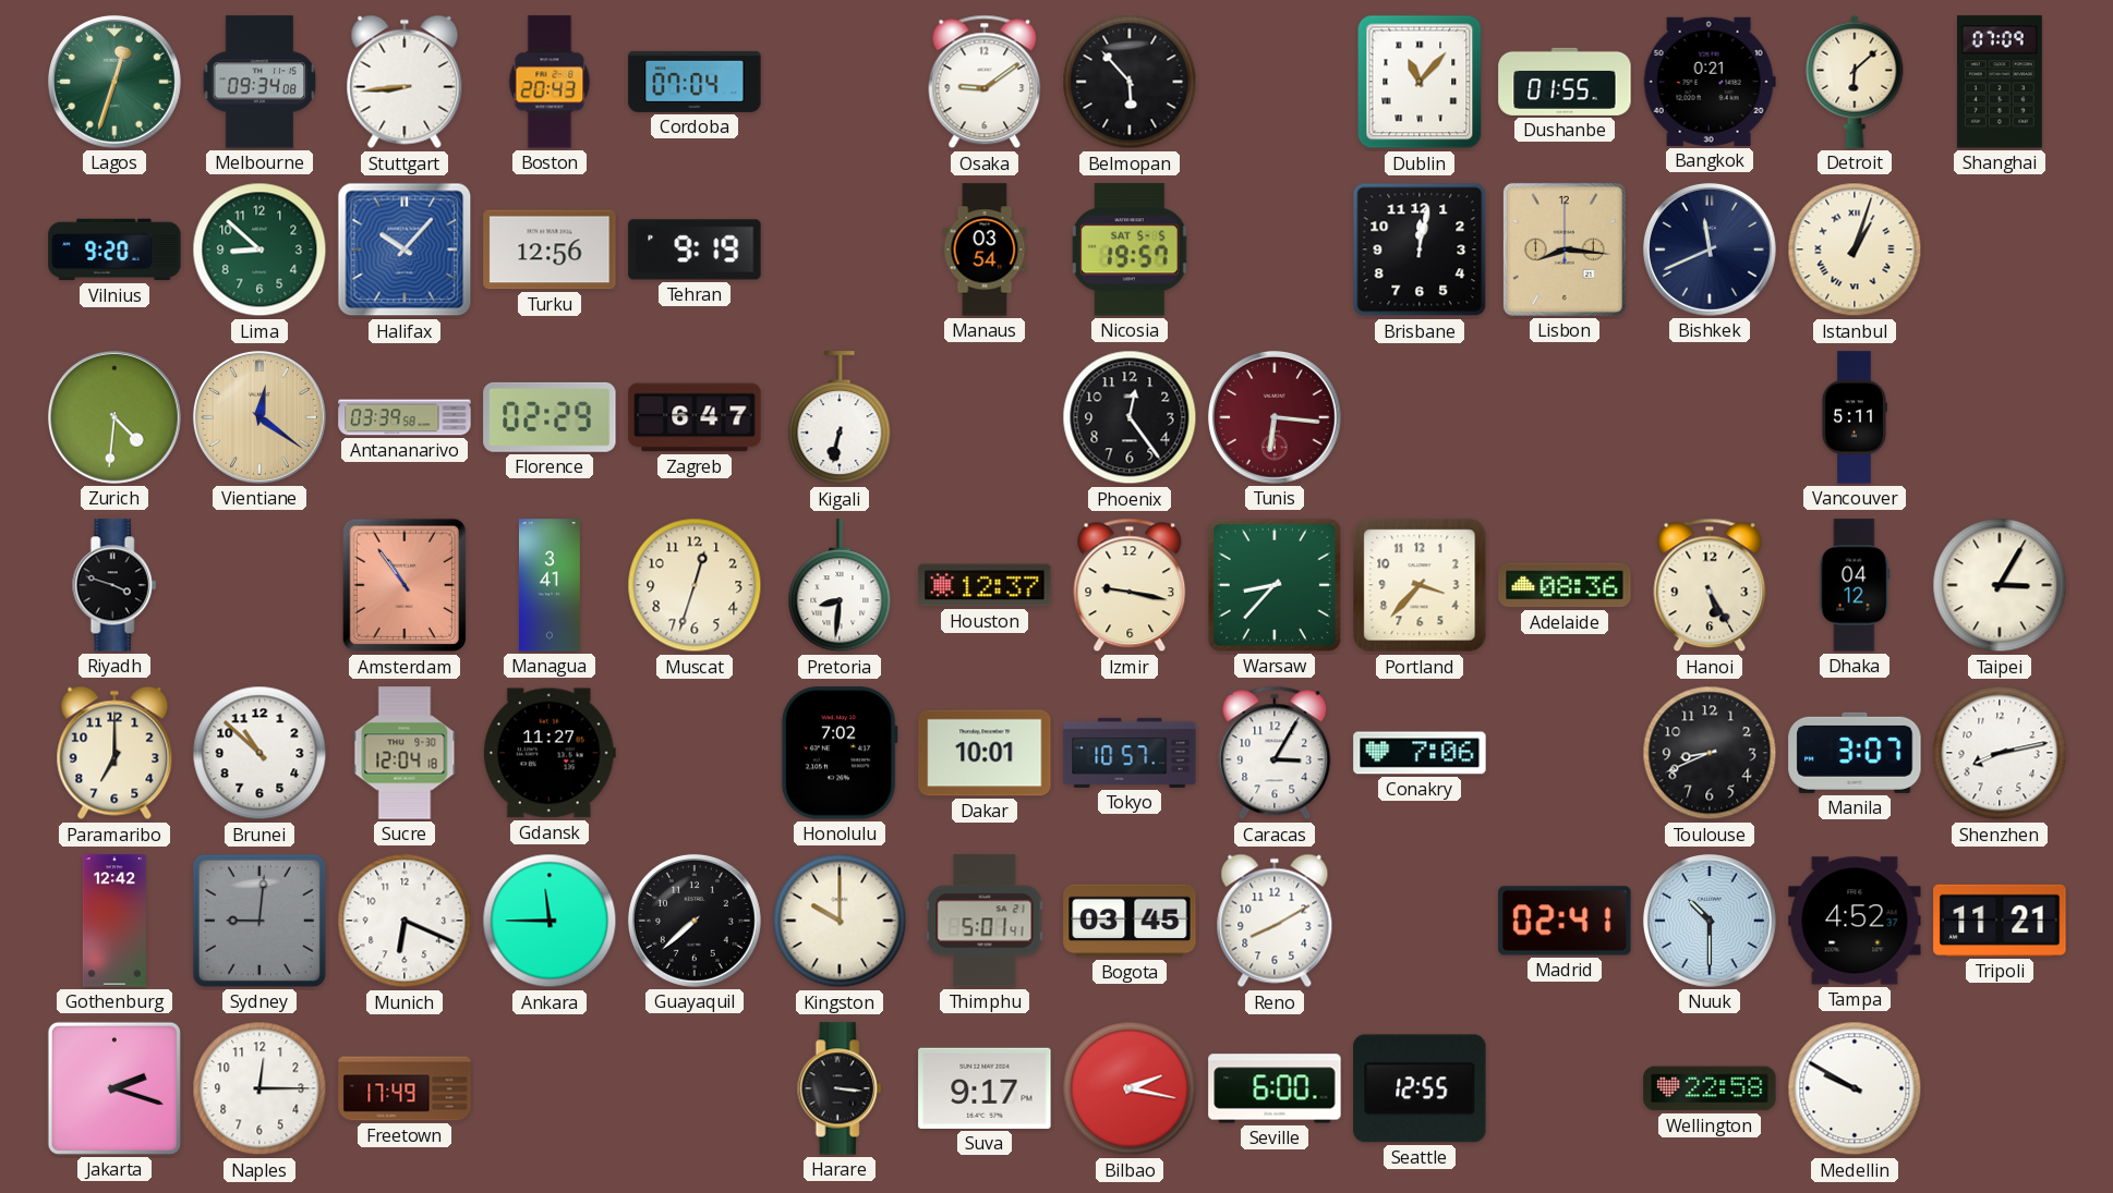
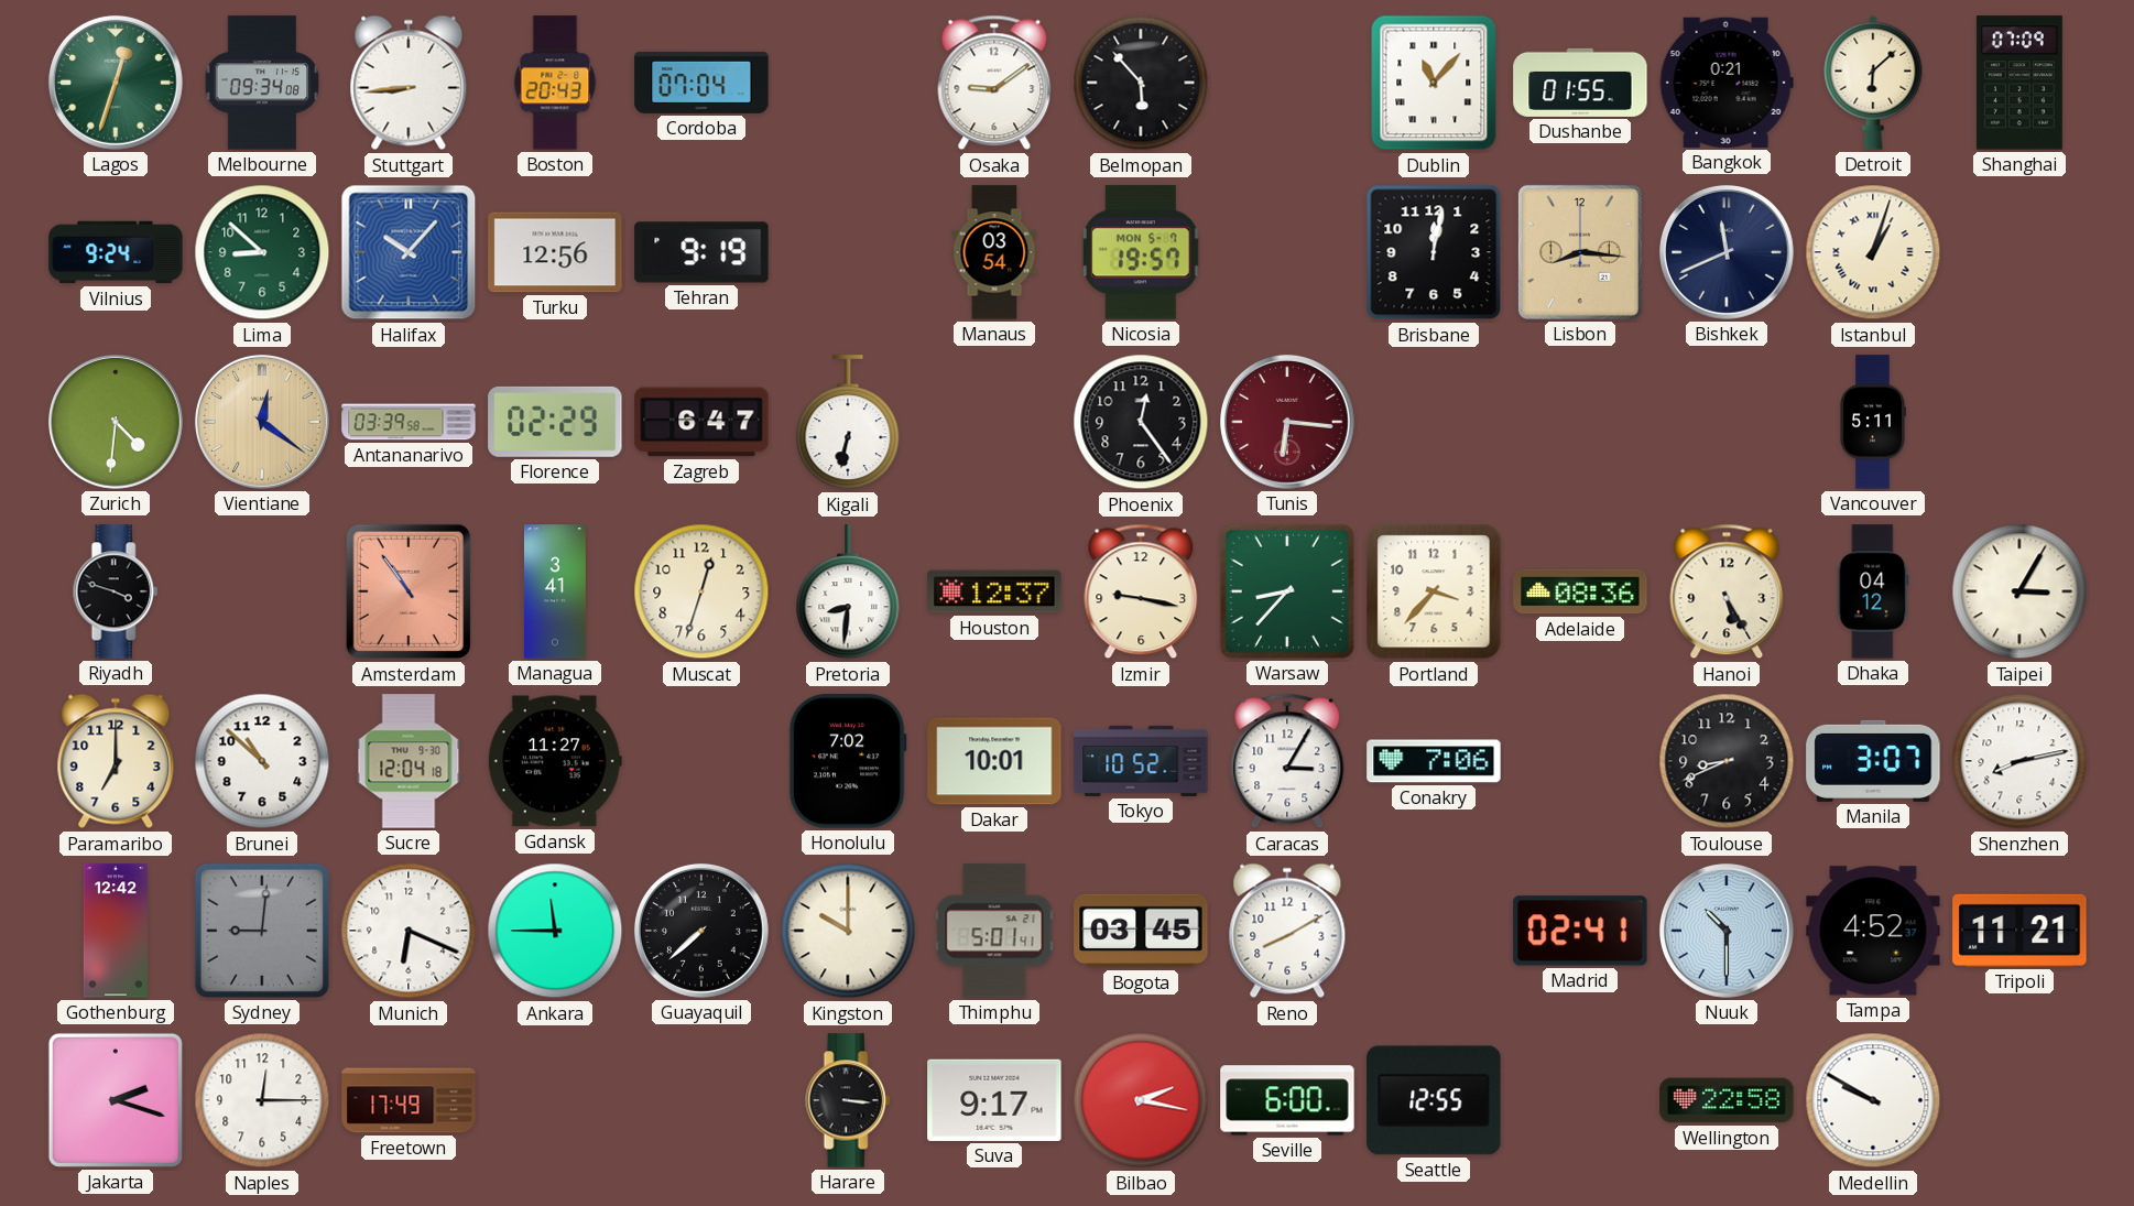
Vilnius: 9:20 -> 9:24 (116, 252)
Nicosia date: SAT 5-5 -> MON 5-7 (1142, 252)
Tokyo: 10:57 -> 10:52 (1141, 761)
